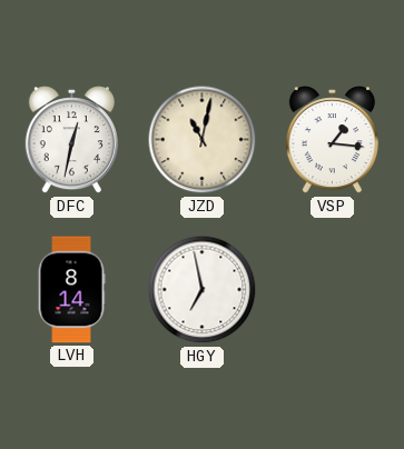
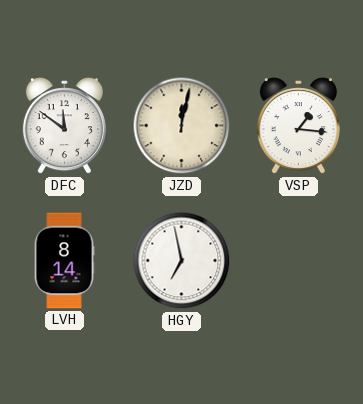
DFC: 12:32 -> 11:51 (64, 126)
JZD: 11:02 -> 12:02 (182, 126)
